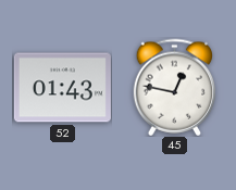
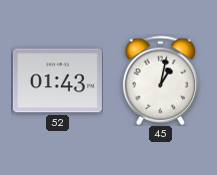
45: 12:47 -> 1:02 (160, 80)
